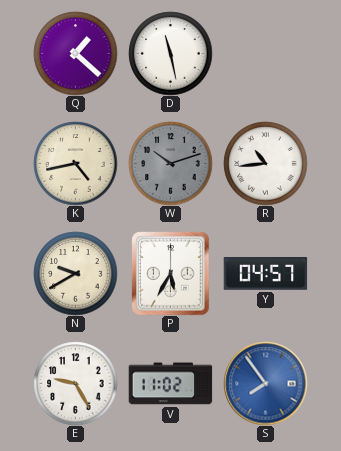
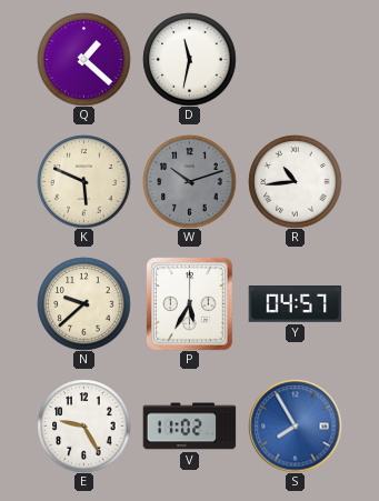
D: 11:28 -> 11:32 (189, 59)
K: 4:43 -> 5:49 (83, 181)
N: 9:40 -> 9:38 (83, 303)
S: 7:54 -> 7:55 (295, 425)
